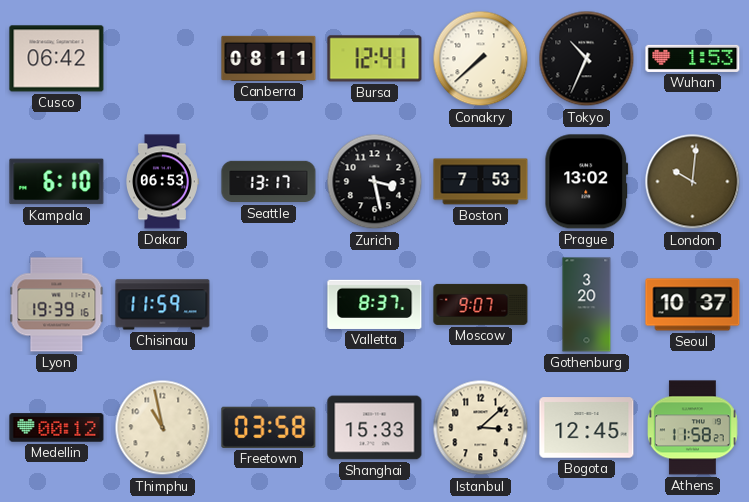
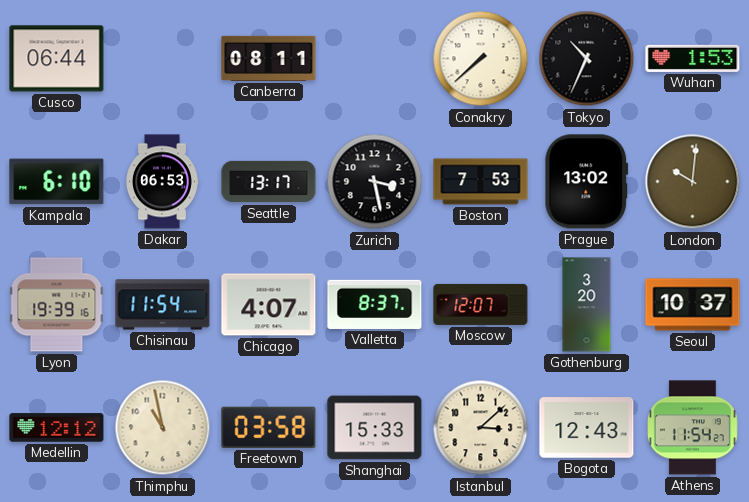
Cusco: 06:42 -> 06:44 (57, 59)
Bursa: 12:41 -> none (375, 59)
Chisinau: 11:59 -> 11:54 (163, 305)
Chicago: none -> 4:07 (269, 305)
Moscow: 9:07 -> 12:07 (481, 304)
Medellin: 00:12 -> 12:12 (57, 428)
Bogota: 12:45 -> 12:43 (587, 428)
Athens: 11:58 -> 11:54 (693, 428)
